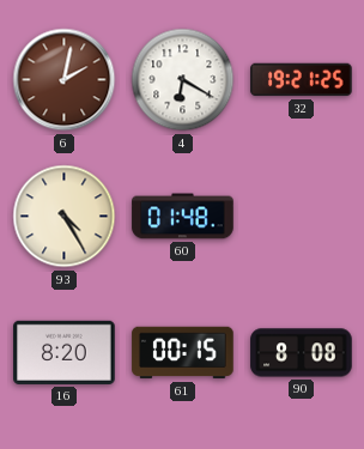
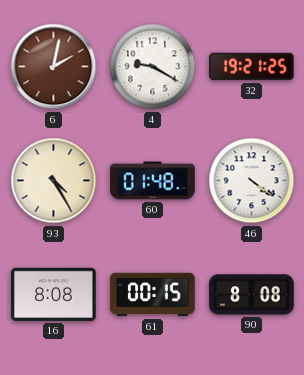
4: 6:20 -> 9:20 (153, 67)
46: none -> 4:21 (252, 181)
16: 8:20 -> 8:08 (54, 294)
